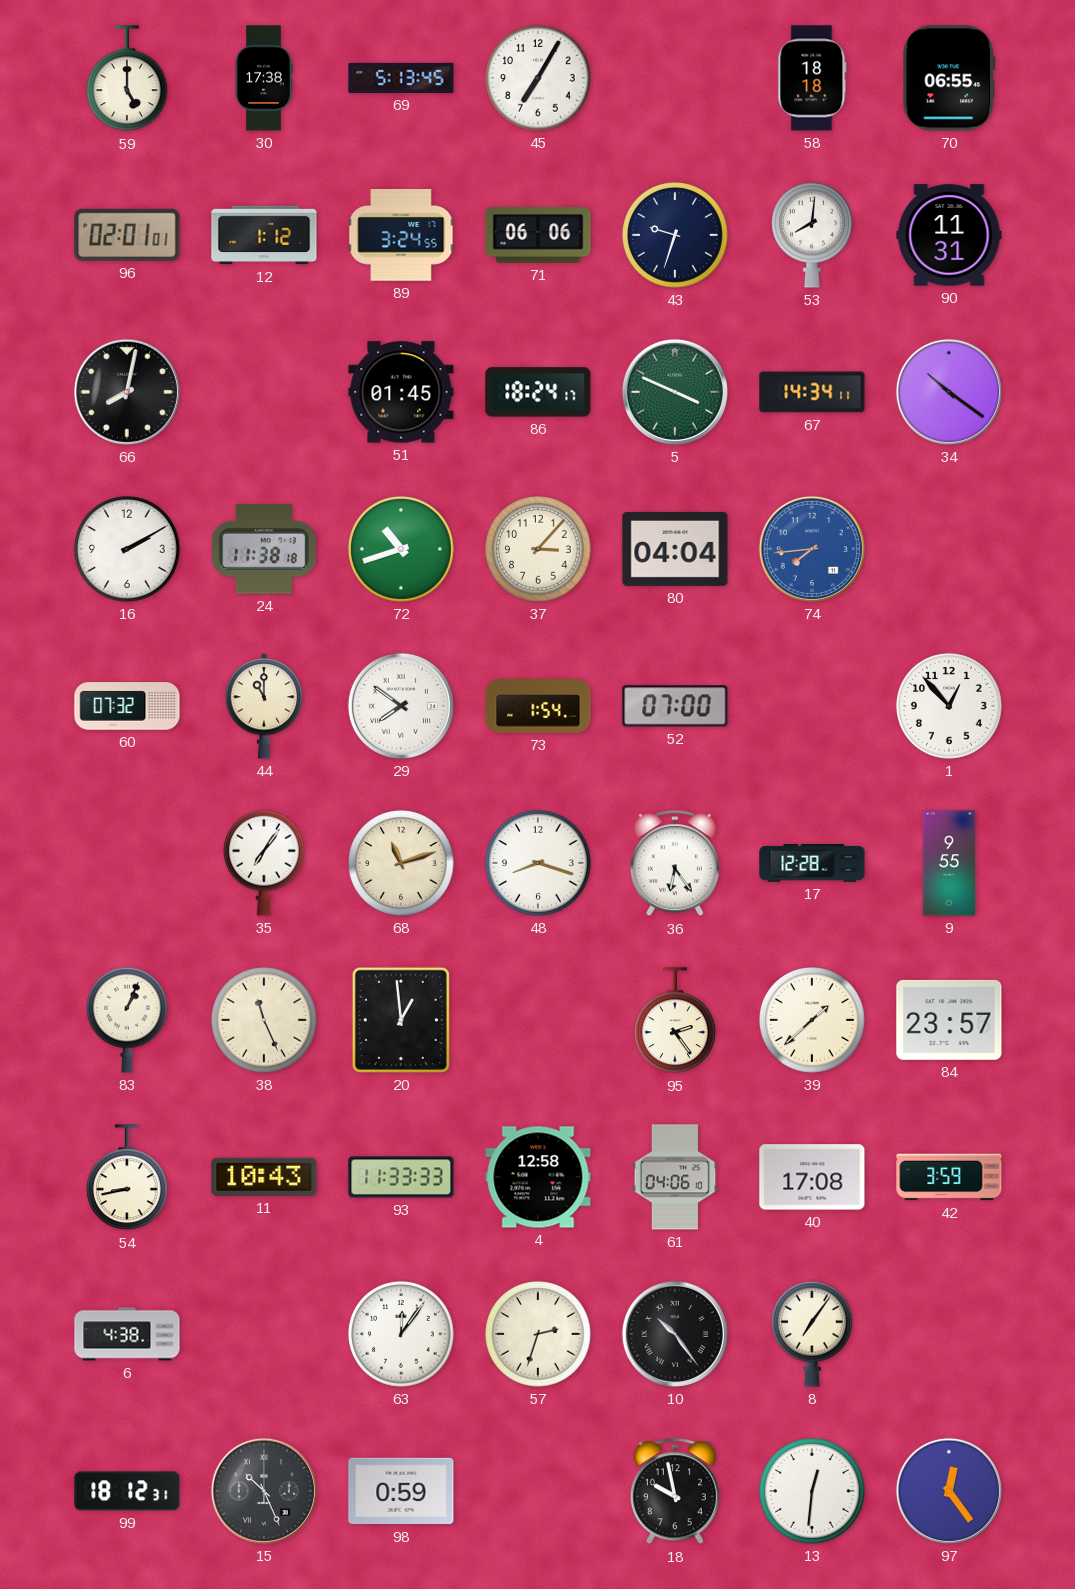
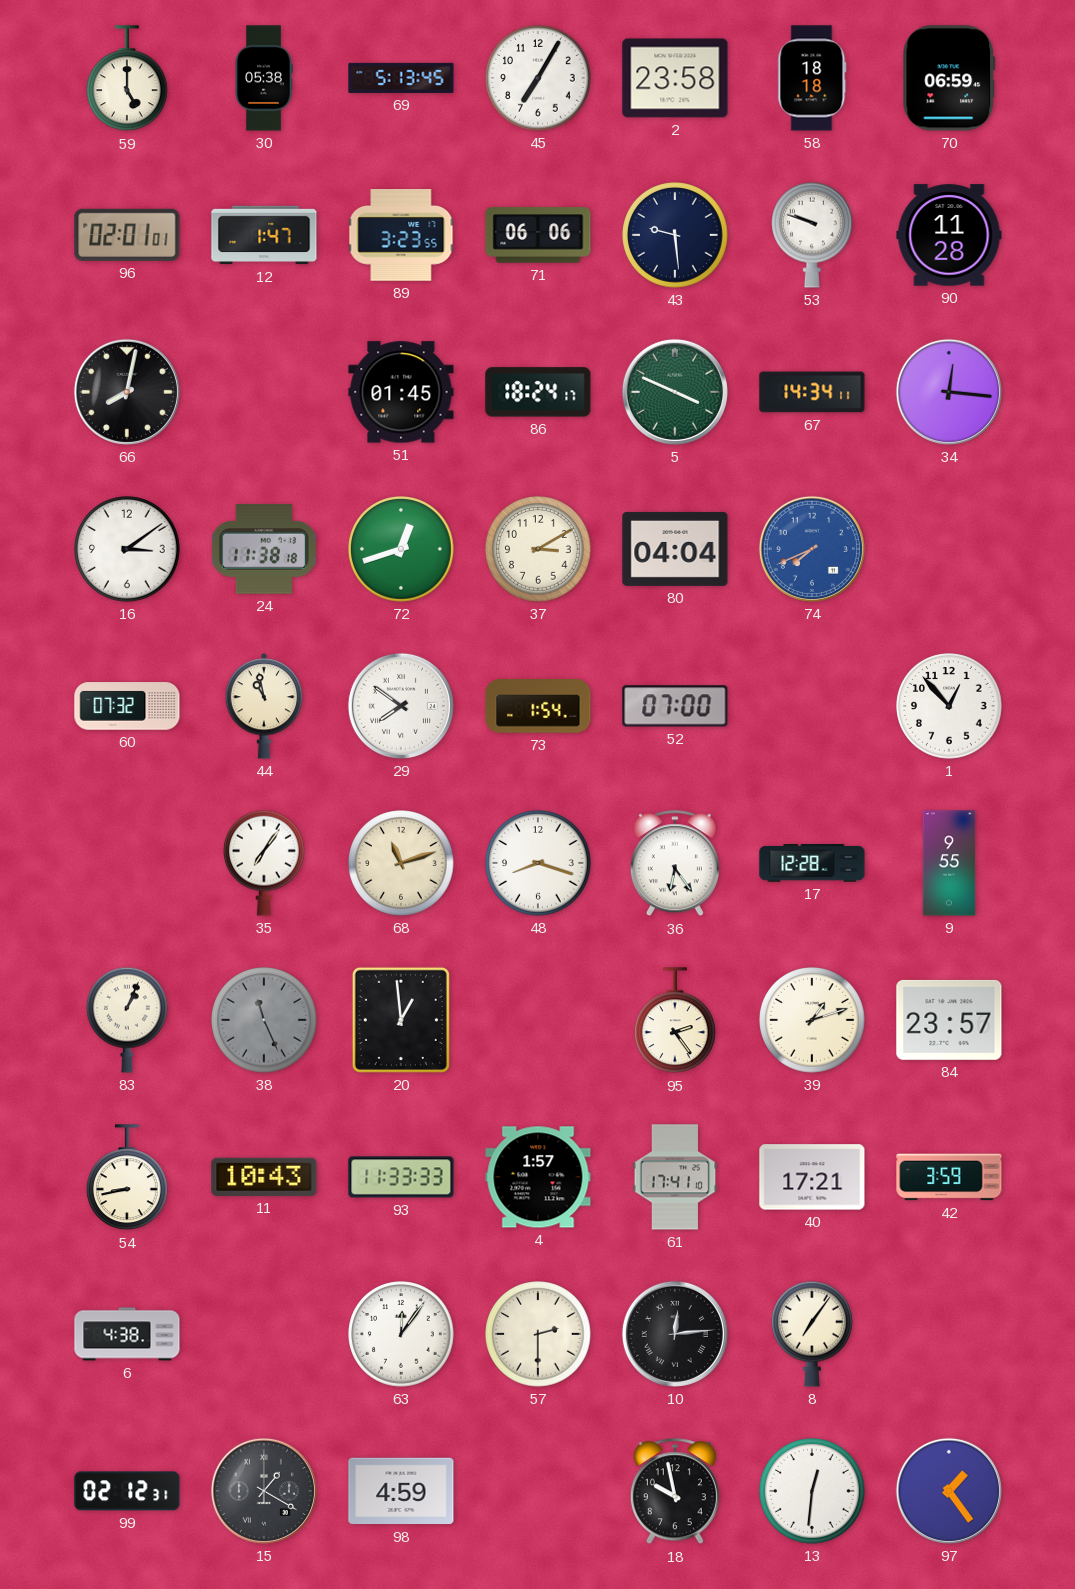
30: 17:38 -> 05:38 (264, 78)
2: none -> 23:58 (675, 78)
70: 06:55 -> 06:59 (949, 78)
12: 1:12 -> 1:47 (264, 235)
89: 3:24 -> 3:23 (401, 235)
43: 9:33 -> 9:29 (675, 235)
53: 8:01 -> 9:48 (813, 235)
90: 11:31 -> 11:28 (949, 235)
34: 10:21 -> 12:16 (949, 392)
16: 2:10 -> 3:09 (127, 549)
72: 10:42 -> 12:42 (401, 549)
37: 3:07 -> 3:10 (538, 549)
74: 7:44 -> 7:41 (812, 549)
44: 11:00 -> 10:58 (264, 706)
38 dial: cream -> grey (264, 1020)
39: 1:38 -> 1:12 (812, 1020)
4: 12:58 -> 1:57 (538, 1177)
61: 04:06 -> 17:41 (675, 1177)
40: 17:08 -> 17:21 (812, 1177)
57: 2:33 -> 2:30 (538, 1334)
10: 10:24 -> 12:14 (675, 1334)
99: 18:12 -> 02:12 (127, 1491)
15: 10:26 -> 1:20 (264, 1491)
98: 0:59 -> 4:59 (401, 1491)
97: 12:24 -> 1:24 (949, 1491)
